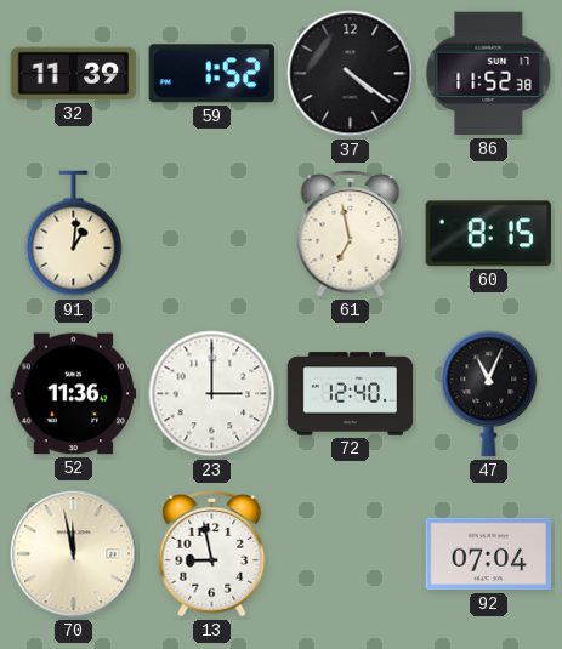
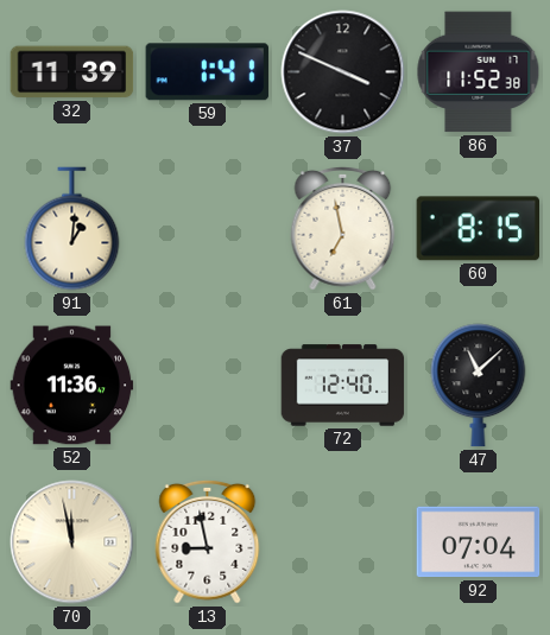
59: 1:52 -> 1:41 (207, 72)
37: 4:21 -> 3:49 (343, 72)
23: 3:00 -> none (212, 394)
47: 11:04 -> 11:08 (479, 386)
